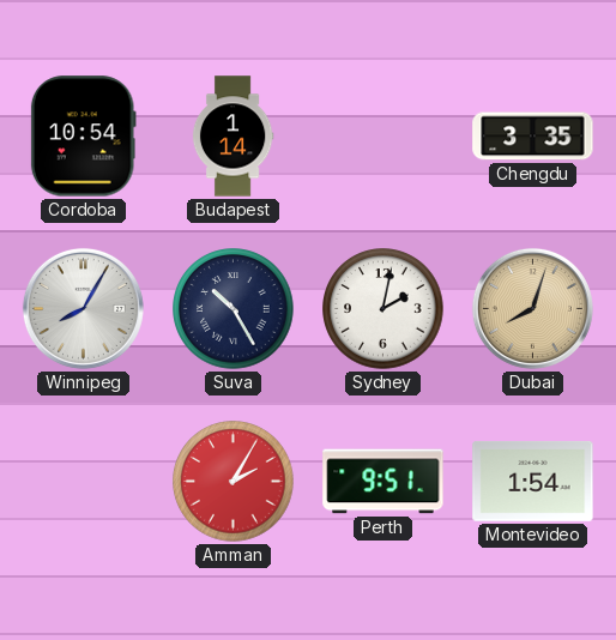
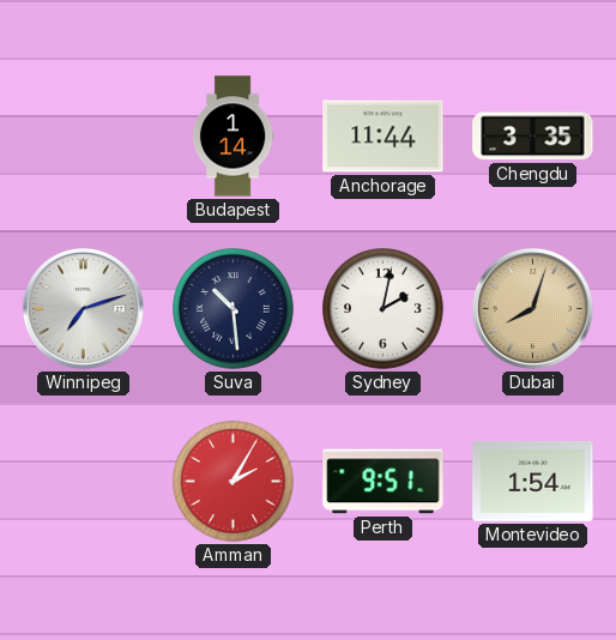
Cordoba: 10:54 -> none (83, 137)
Anchorage: none -> 11:44 (384, 137)
Winnipeg: 8:05 -> 7:12 (83, 308)
Suva: 10:25 -> 10:29 (234, 309)
